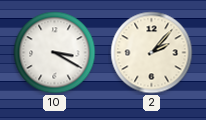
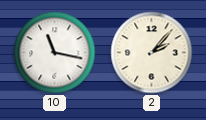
10: 3:20 -> 11:17 (55, 53)
